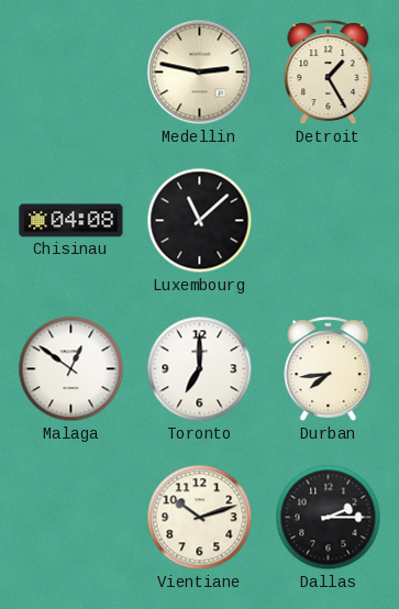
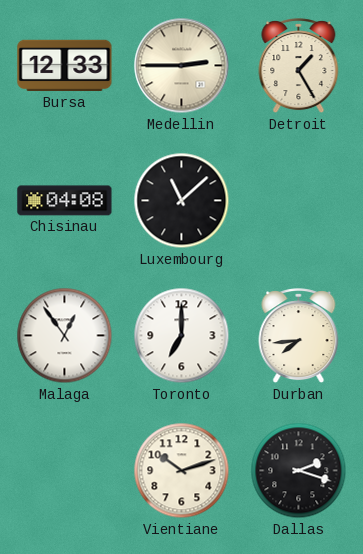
Bursa: none -> 12:33 (65, 66)
Medellin: 2:47 -> 2:45 (182, 66)
Malaga: 12:51 -> 12:54 (65, 336)
Dallas: 2:15 -> 2:18 (299, 471)
